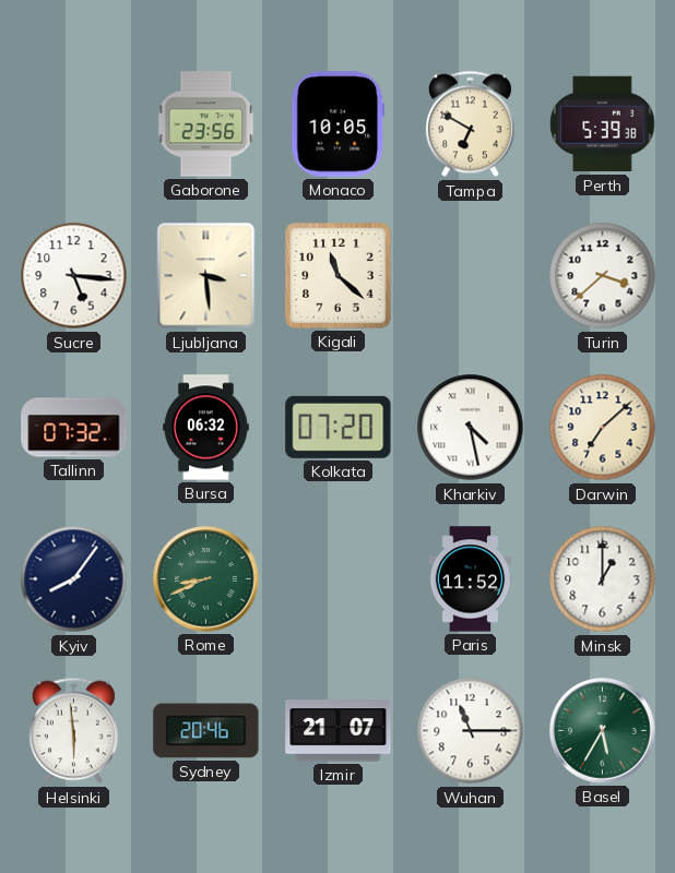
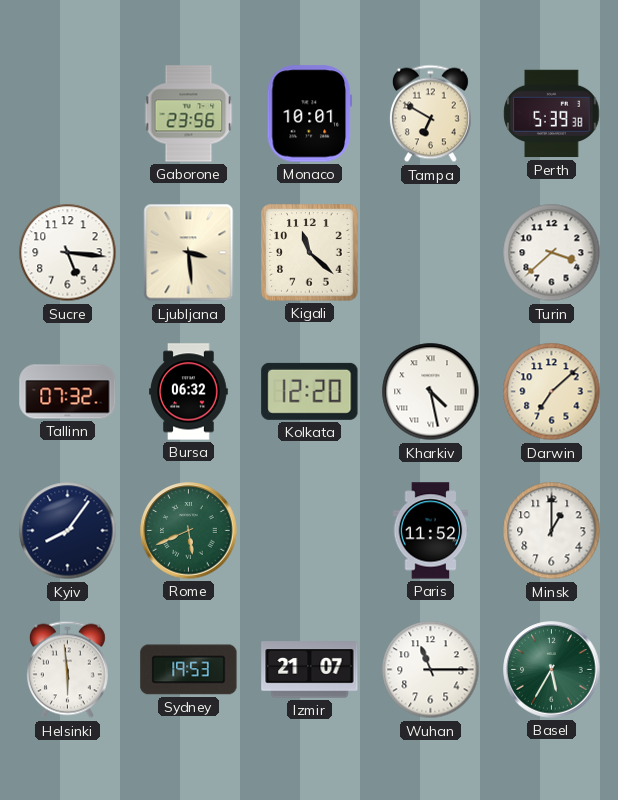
Monaco: 10:05 -> 10:01 (310, 114)
Kolkata: 07:20 -> 12:20 (310, 391)
Rome: 8:41 -> 5:41 (189, 531)
Sydney: 20:46 -> 19:53 (189, 670)
